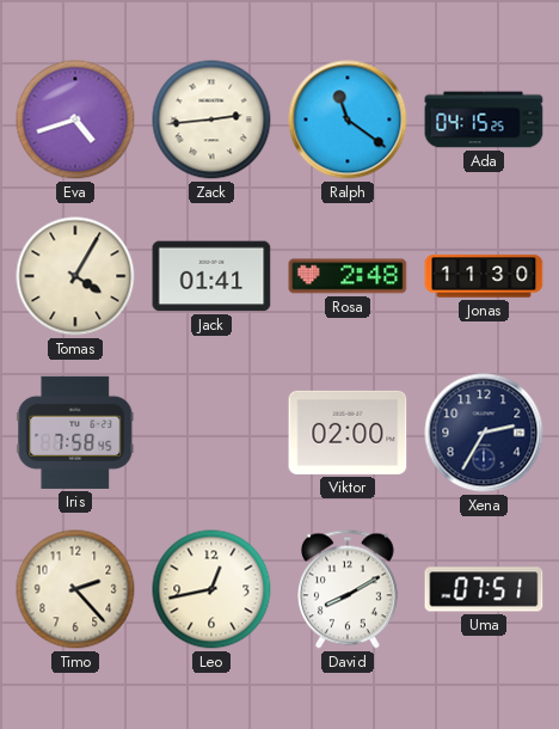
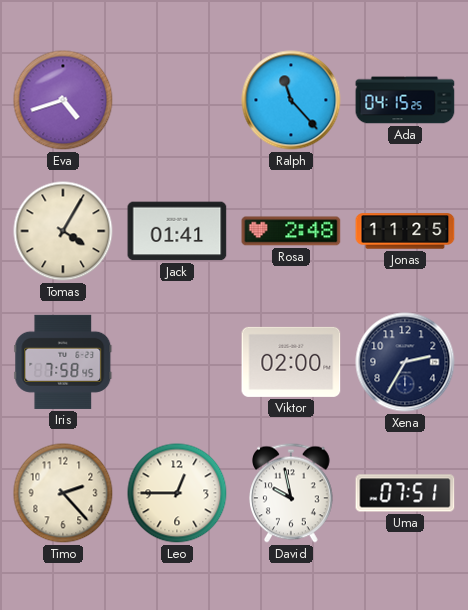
Zack: 2:44 -> none (211, 120)
Ralph: 11:21 -> 11:23 (291, 100)
Jonas: 11:30 -> 11:25 (405, 231)
Leo: 12:43 -> 12:45 (177, 493)
David: 8:10 -> 9:58 (292, 493)
